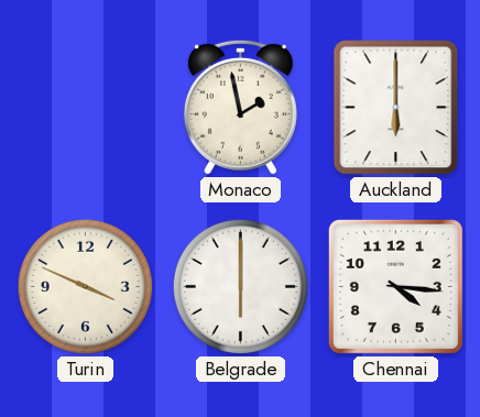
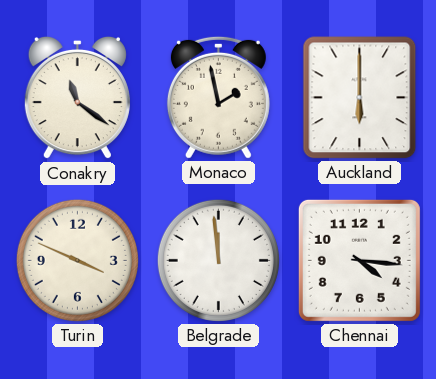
Conakry: none -> 11:21 (77, 98)
Belgrade: 6:00 -> 11:59 (218, 260)
